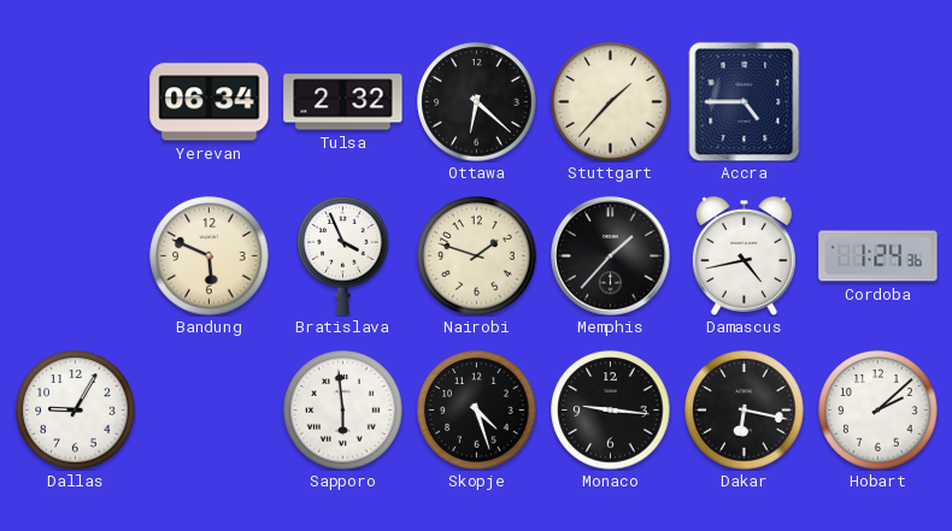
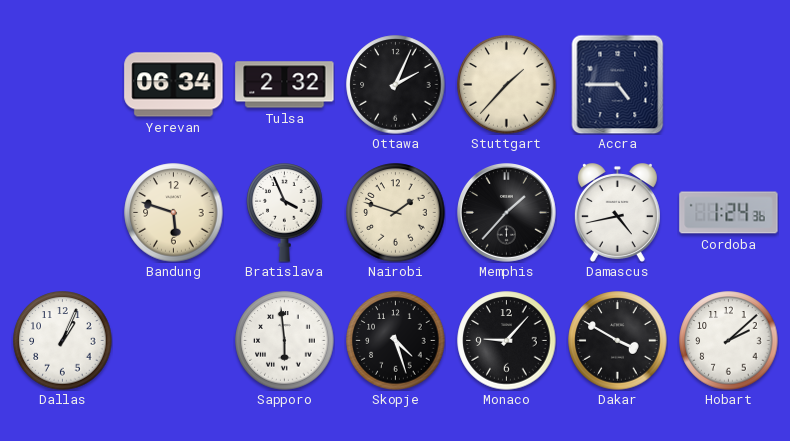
Ottawa: 6:22 -> 2:04 (396, 85)
Bandung: 5:49 -> 5:48 (174, 213)
Dallas: 9:05 -> 1:04 (63, 341)
Monaco: 9:16 -> 9:07 (507, 341)
Dakar: 6:17 -> 3:50 (618, 341)
